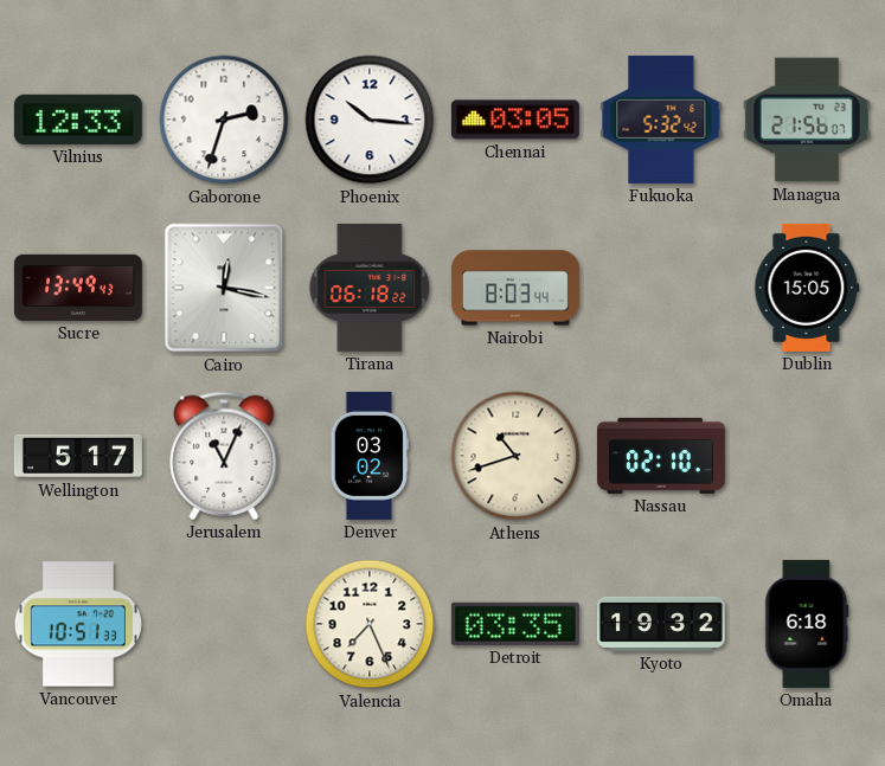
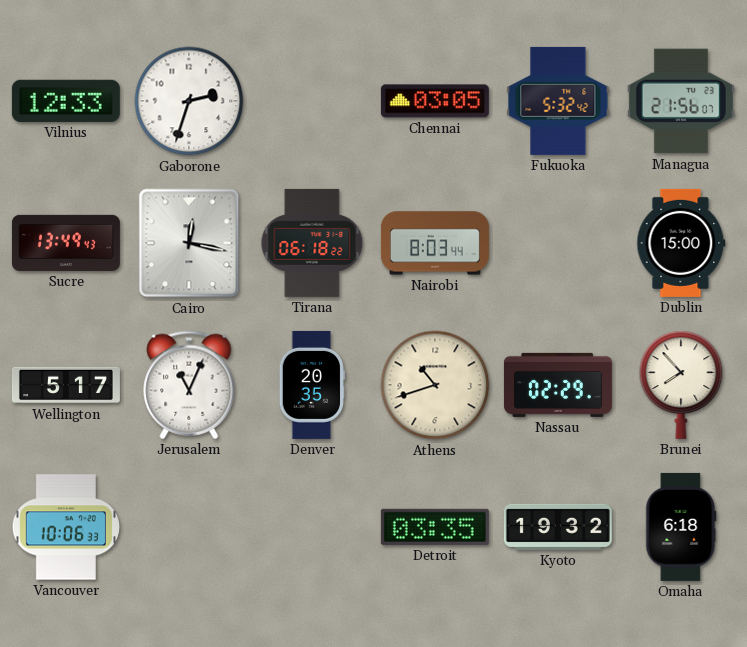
Phoenix: 10:16 -> none (370, 120)
Dublin: 15:05 -> 15:00 (681, 243)
Denver: 03:02 -> 20:35 (312, 385)
Nassau: 02:10 -> 02:29 (558, 385)
Brunei: none -> 7:53 (681, 385)
Vancouver: 10:51 -> 10:06 (66, 527)
Valencia: 7:26 -> none (370, 624)
